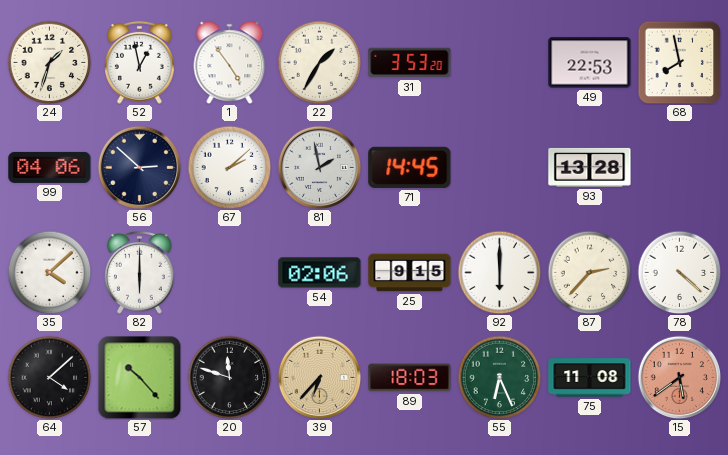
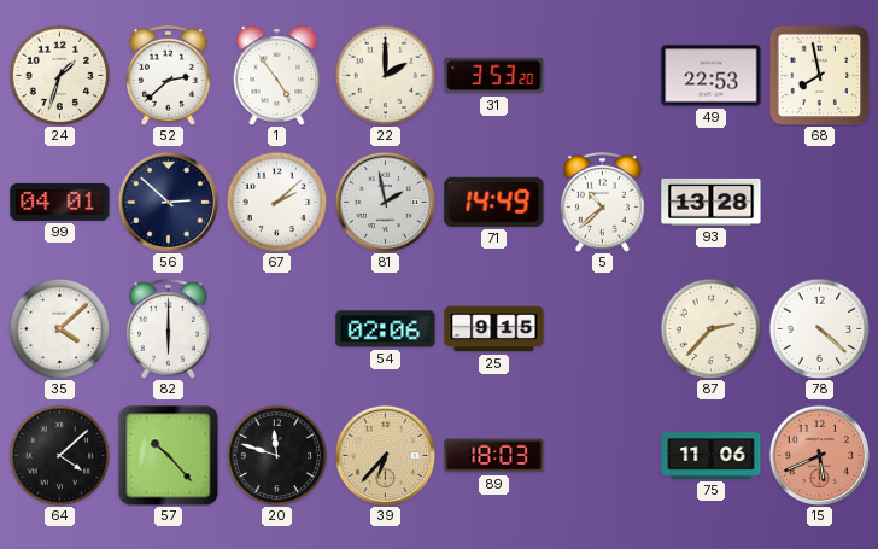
52: 12:58 -> 2:38 (168, 75)
22: 1:35 -> 2:00 (385, 75)
99: 04:06 -> 04:01 (60, 202)
71: 14:45 -> 14:49 (494, 202)
5: none -> 10:38 (602, 202)
92: 6:00 -> none (499, 272)
55: 6:26 -> none (499, 377)
75: 11:08 -> 11:06 (712, 456)
15: 5:39 -> 5:41 (819, 455)
